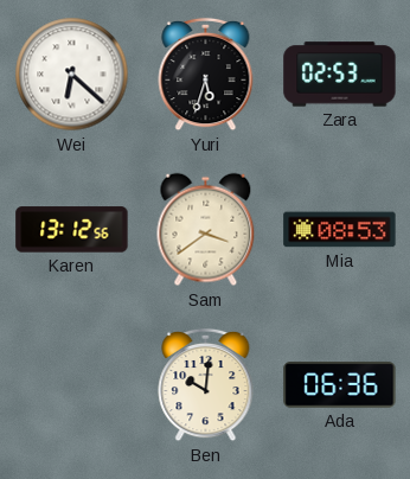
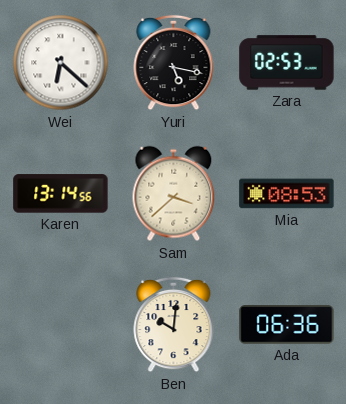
Yuri: 5:33 -> 5:17 (174, 63)
Karen: 13:12 -> 13:14 (61, 194)
Sam: 3:39 -> 3:38 (174, 194)
